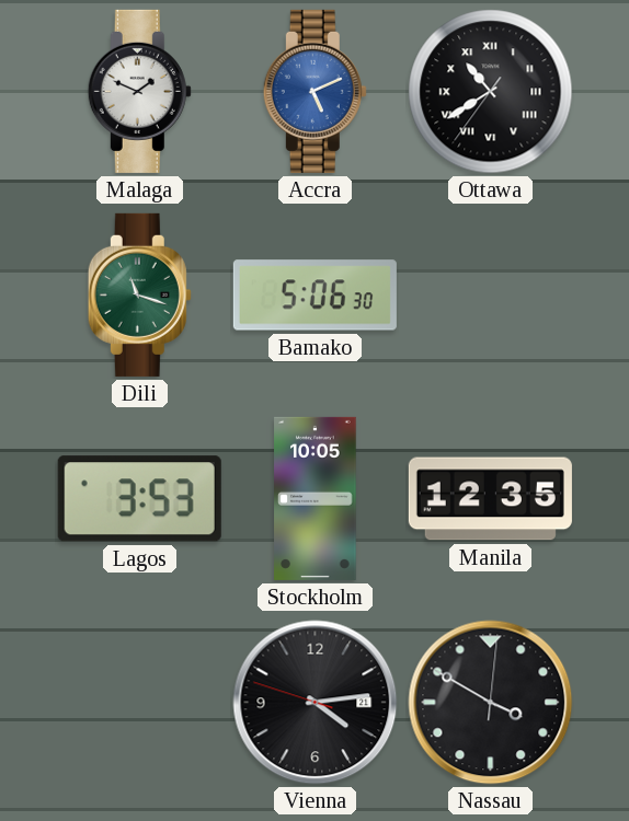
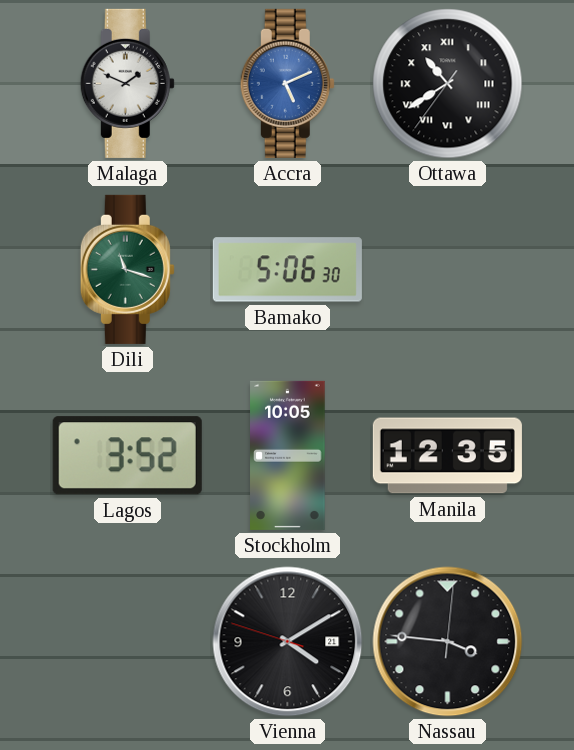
Lagos: 3:53 -> 3:52 (127, 456)
Vienna: 4:13 -> 4:09 (288, 642)
Nassau: 3:50 -> 3:46 (448, 642)
